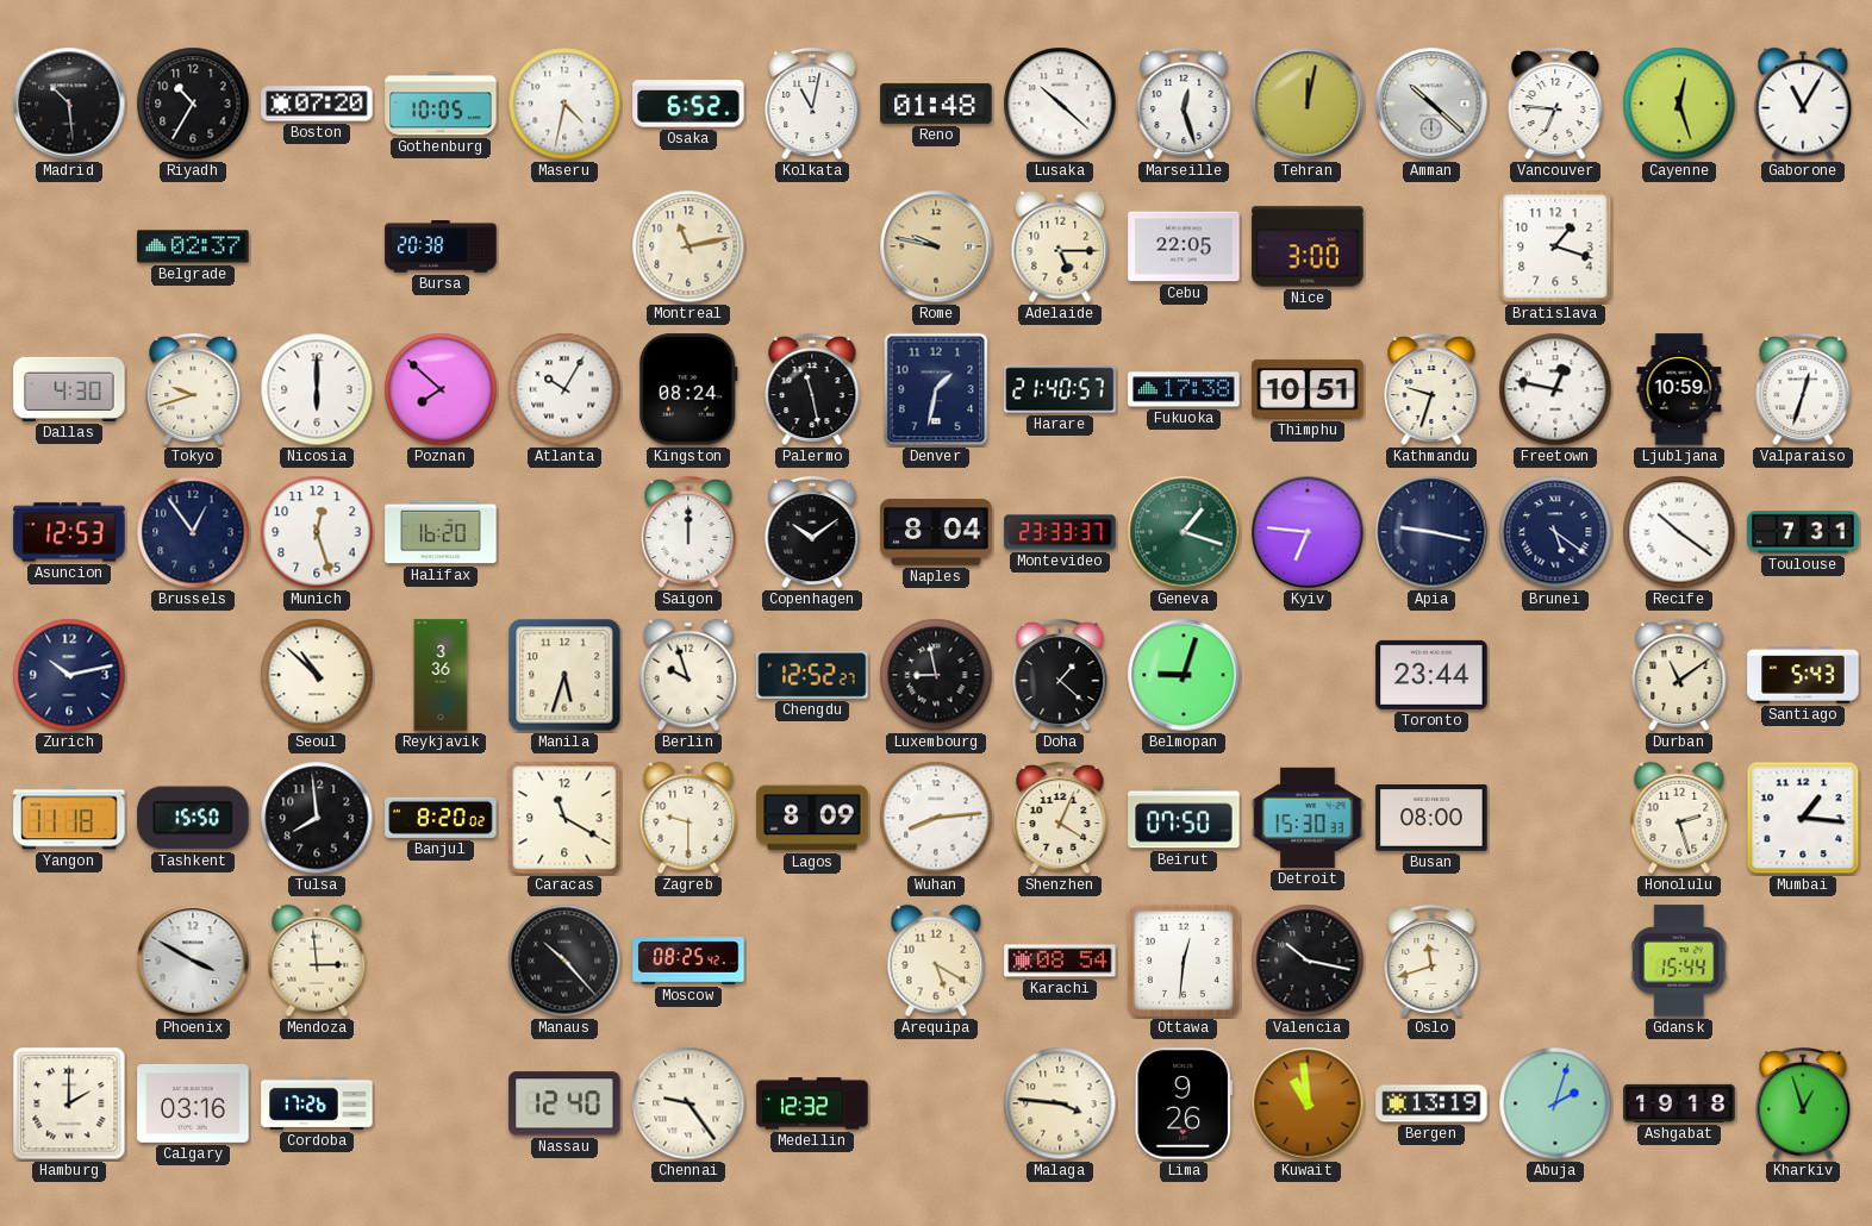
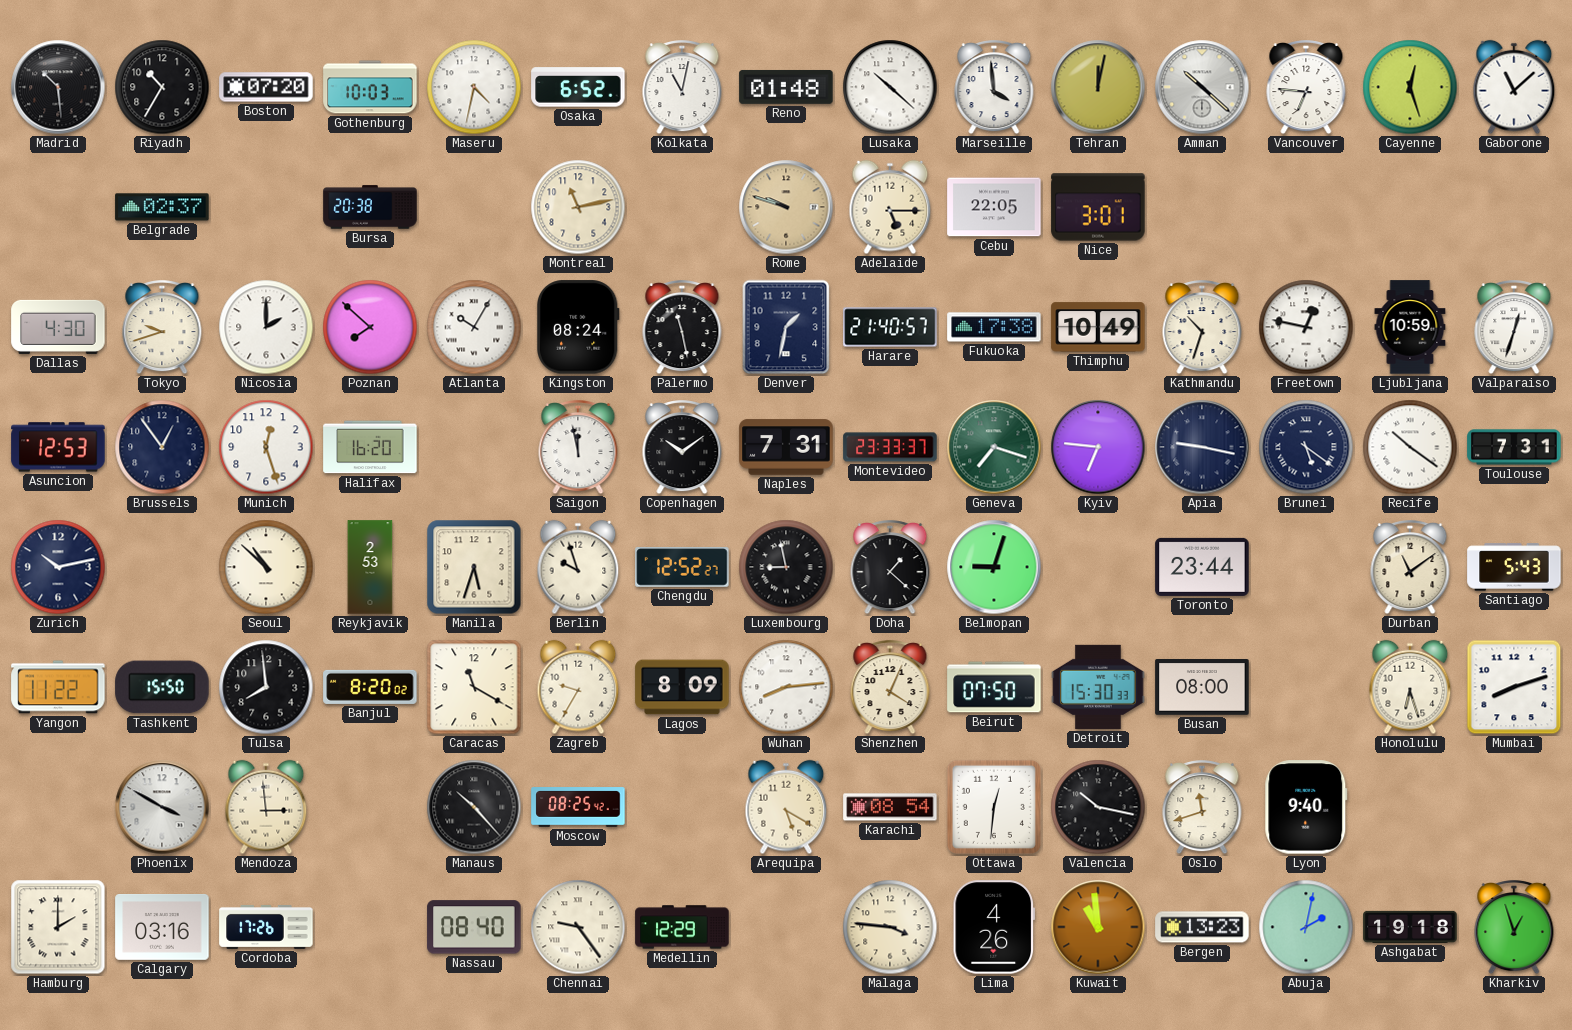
Gothenburg: 10:05 -> 10:03 (370, 87)
Marseille: 12:27 -> 3:59 (994, 88)
Gaborone: 11:05 -> 11:08 (1514, 87)
Rome: 9:47 -> 9:48 (786, 207)
Nice: 3:00 -> 3:01 (1098, 207)
Bratislava: 1:18 -> none (1555, 246)
Nicosia: 6:00 -> 2:00 (266, 327)
Thimphu: 10:51 -> 10:49 (1098, 327)
Kathmandu: 9:33 -> 10:33 (1202, 328)
Saigon: 12:00 -> 11:58 (578, 448)
Naples: 8:04 -> 7:31 (786, 447)
Geneva: 1:18 -> 7:18 (994, 447)
Reykjavik: 3:36 -> 2:53 (370, 567)
Yangon: 11:18 -> 11:22 (58, 687)
Zagreb: 9:30 -> 9:35 (578, 687)
Honolulu: 2:27 -> 6:27 (1410, 687)
Mumbai: 1:16 -> 8:12 (1514, 687)
Lyon: none -> 9:40 (1306, 807)
Gdansk: 15:44 -> none (1679, 961)
Nassau: 12:40 -> 08:40 (474, 927)
Medellin: 12:32 -> 12:29 (682, 927)
Lima: 9:26 -> 4:26 (994, 927)
Bergen: 13:19 -> 13:23 (1202, 927)
Abuja: 2:03 -> 2:02 (1306, 927)
